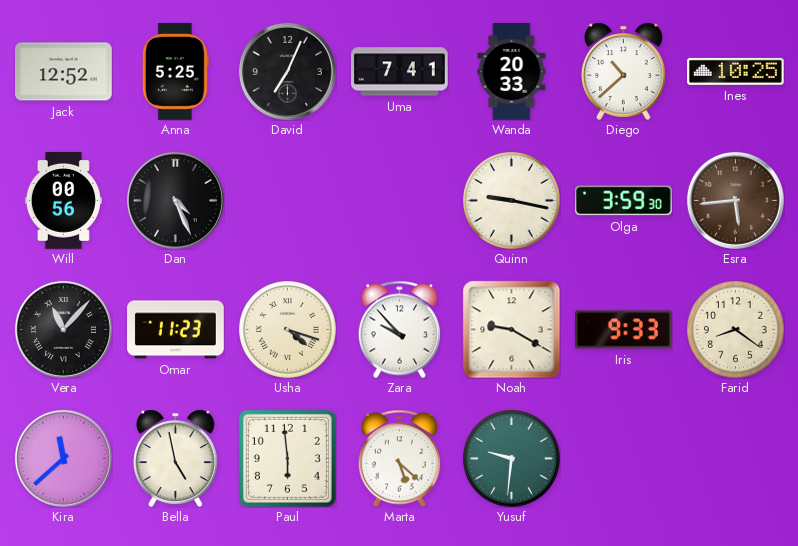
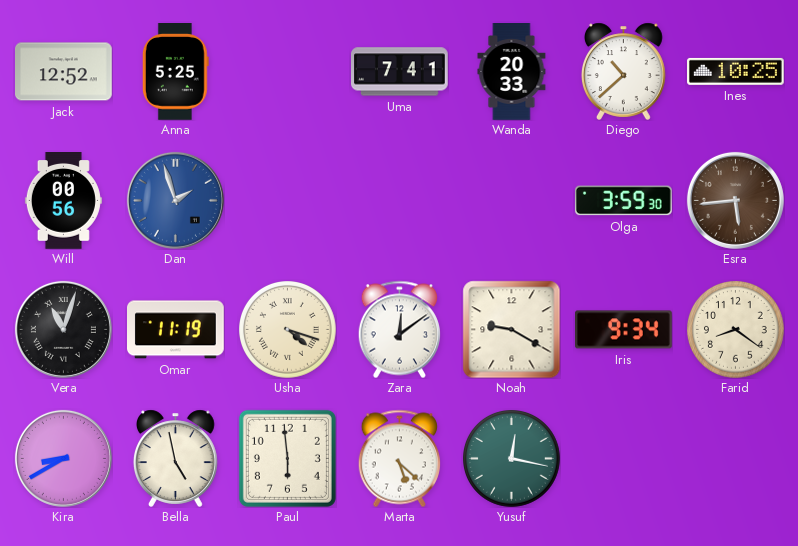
David: 7:04 -> none (287, 71)
Dan: 4:26 -> 1:57 (175, 200)
Dan dial: black -> blue (175, 200)
Quinn: 9:17 -> none (512, 201)
Vera: 11:07 -> 11:03 (63, 329)
Omar: 11:23 -> 11:19 (176, 330)
Zara: 9:53 -> 12:09 (399, 329)
Iris: 9:33 -> 9:34 (624, 330)
Kira: 11:38 -> 8:40 (63, 458)
Yusuf: 9:31 -> 12:17 (512, 459)
